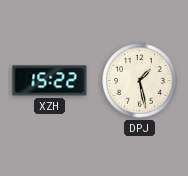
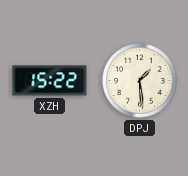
DPJ: 1:28 -> 1:29 (140, 81)
